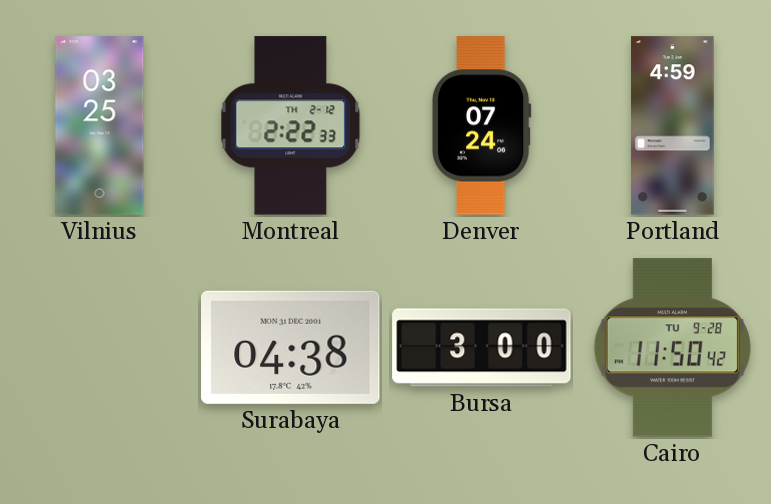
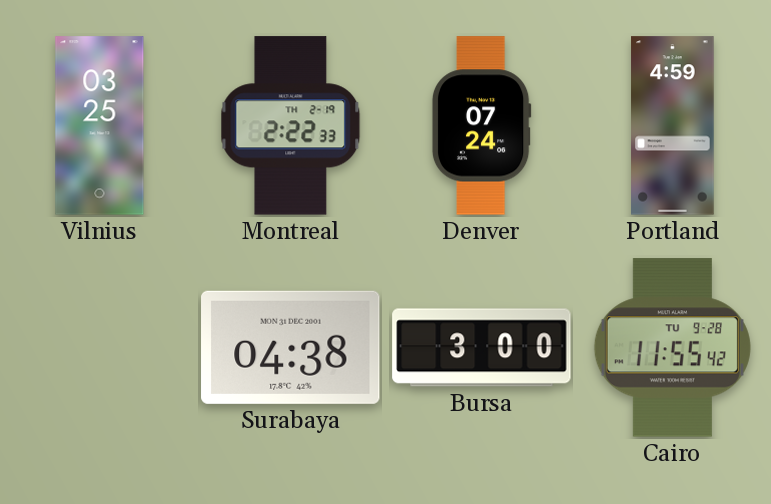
Montreal date: TH 2-12 -> TH 2-19 (291, 126)
Cairo: 11:50 -> 11:55 (672, 348)
